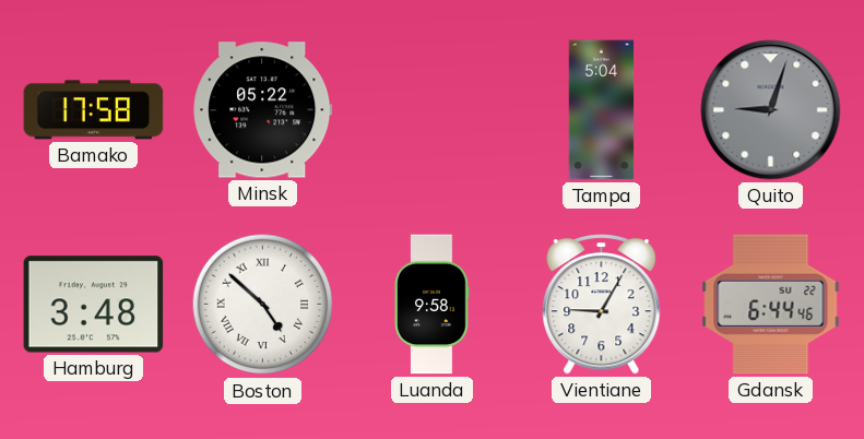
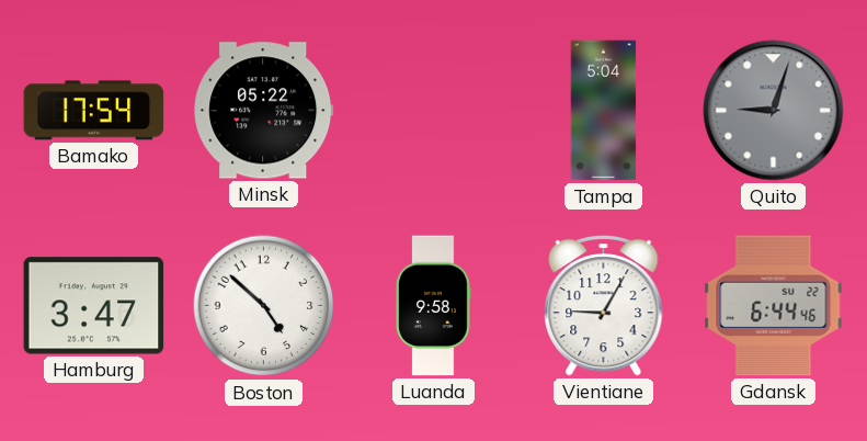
Bamako: 17:58 -> 17:54 (94, 111)
Hamburg: 3:48 -> 3:47 (94, 306)
Boston numerals: Roman -> Arabic (264, 306)
